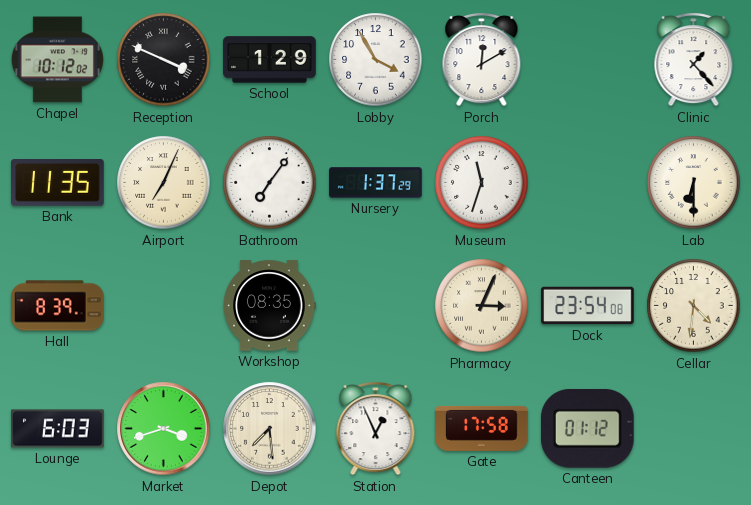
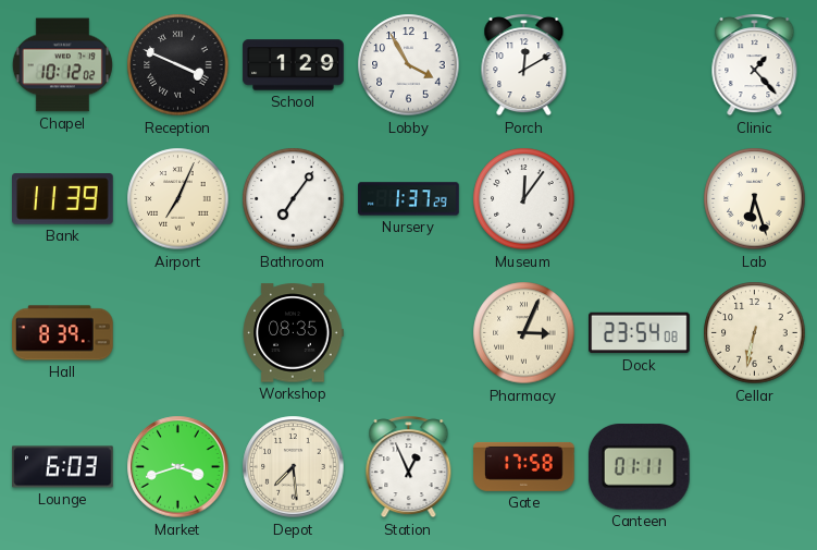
Bank: 11:35 -> 11:39 (63, 199)
Museum: 11:33 -> 12:06 (524, 199)
Lab: 6:30 -> 6:27 (755, 199)
Cellar: 4:31 -> 6:32 (755, 333)
Canteen: 01:12 -> 01:11 (639, 466)
